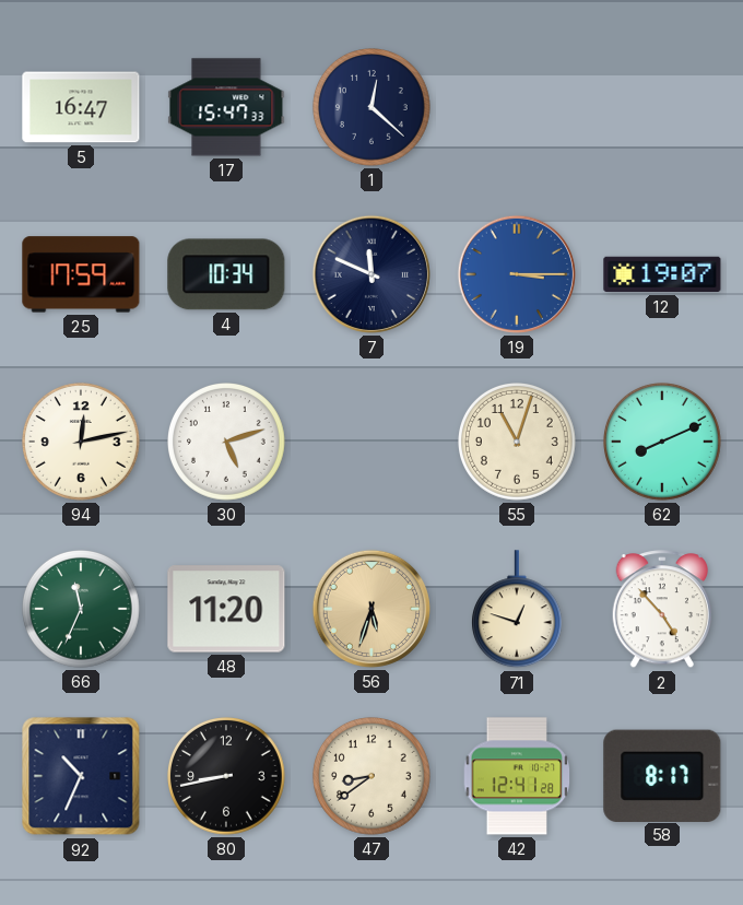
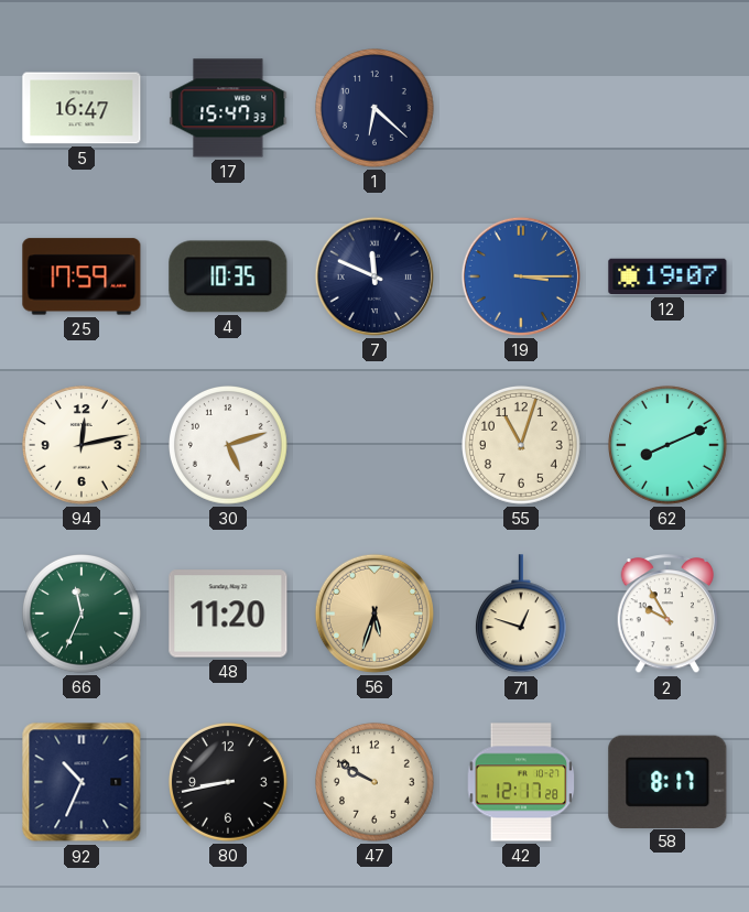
1: 12:22 -> 6:22 (376, 109)
4: 10:34 -> 10:35 (228, 276)
2: 4:53 -> 9:55 (666, 615)
47: 8:39 -> 9:50 (376, 783)
42: 12:41 -> 12:17 (521, 782)
